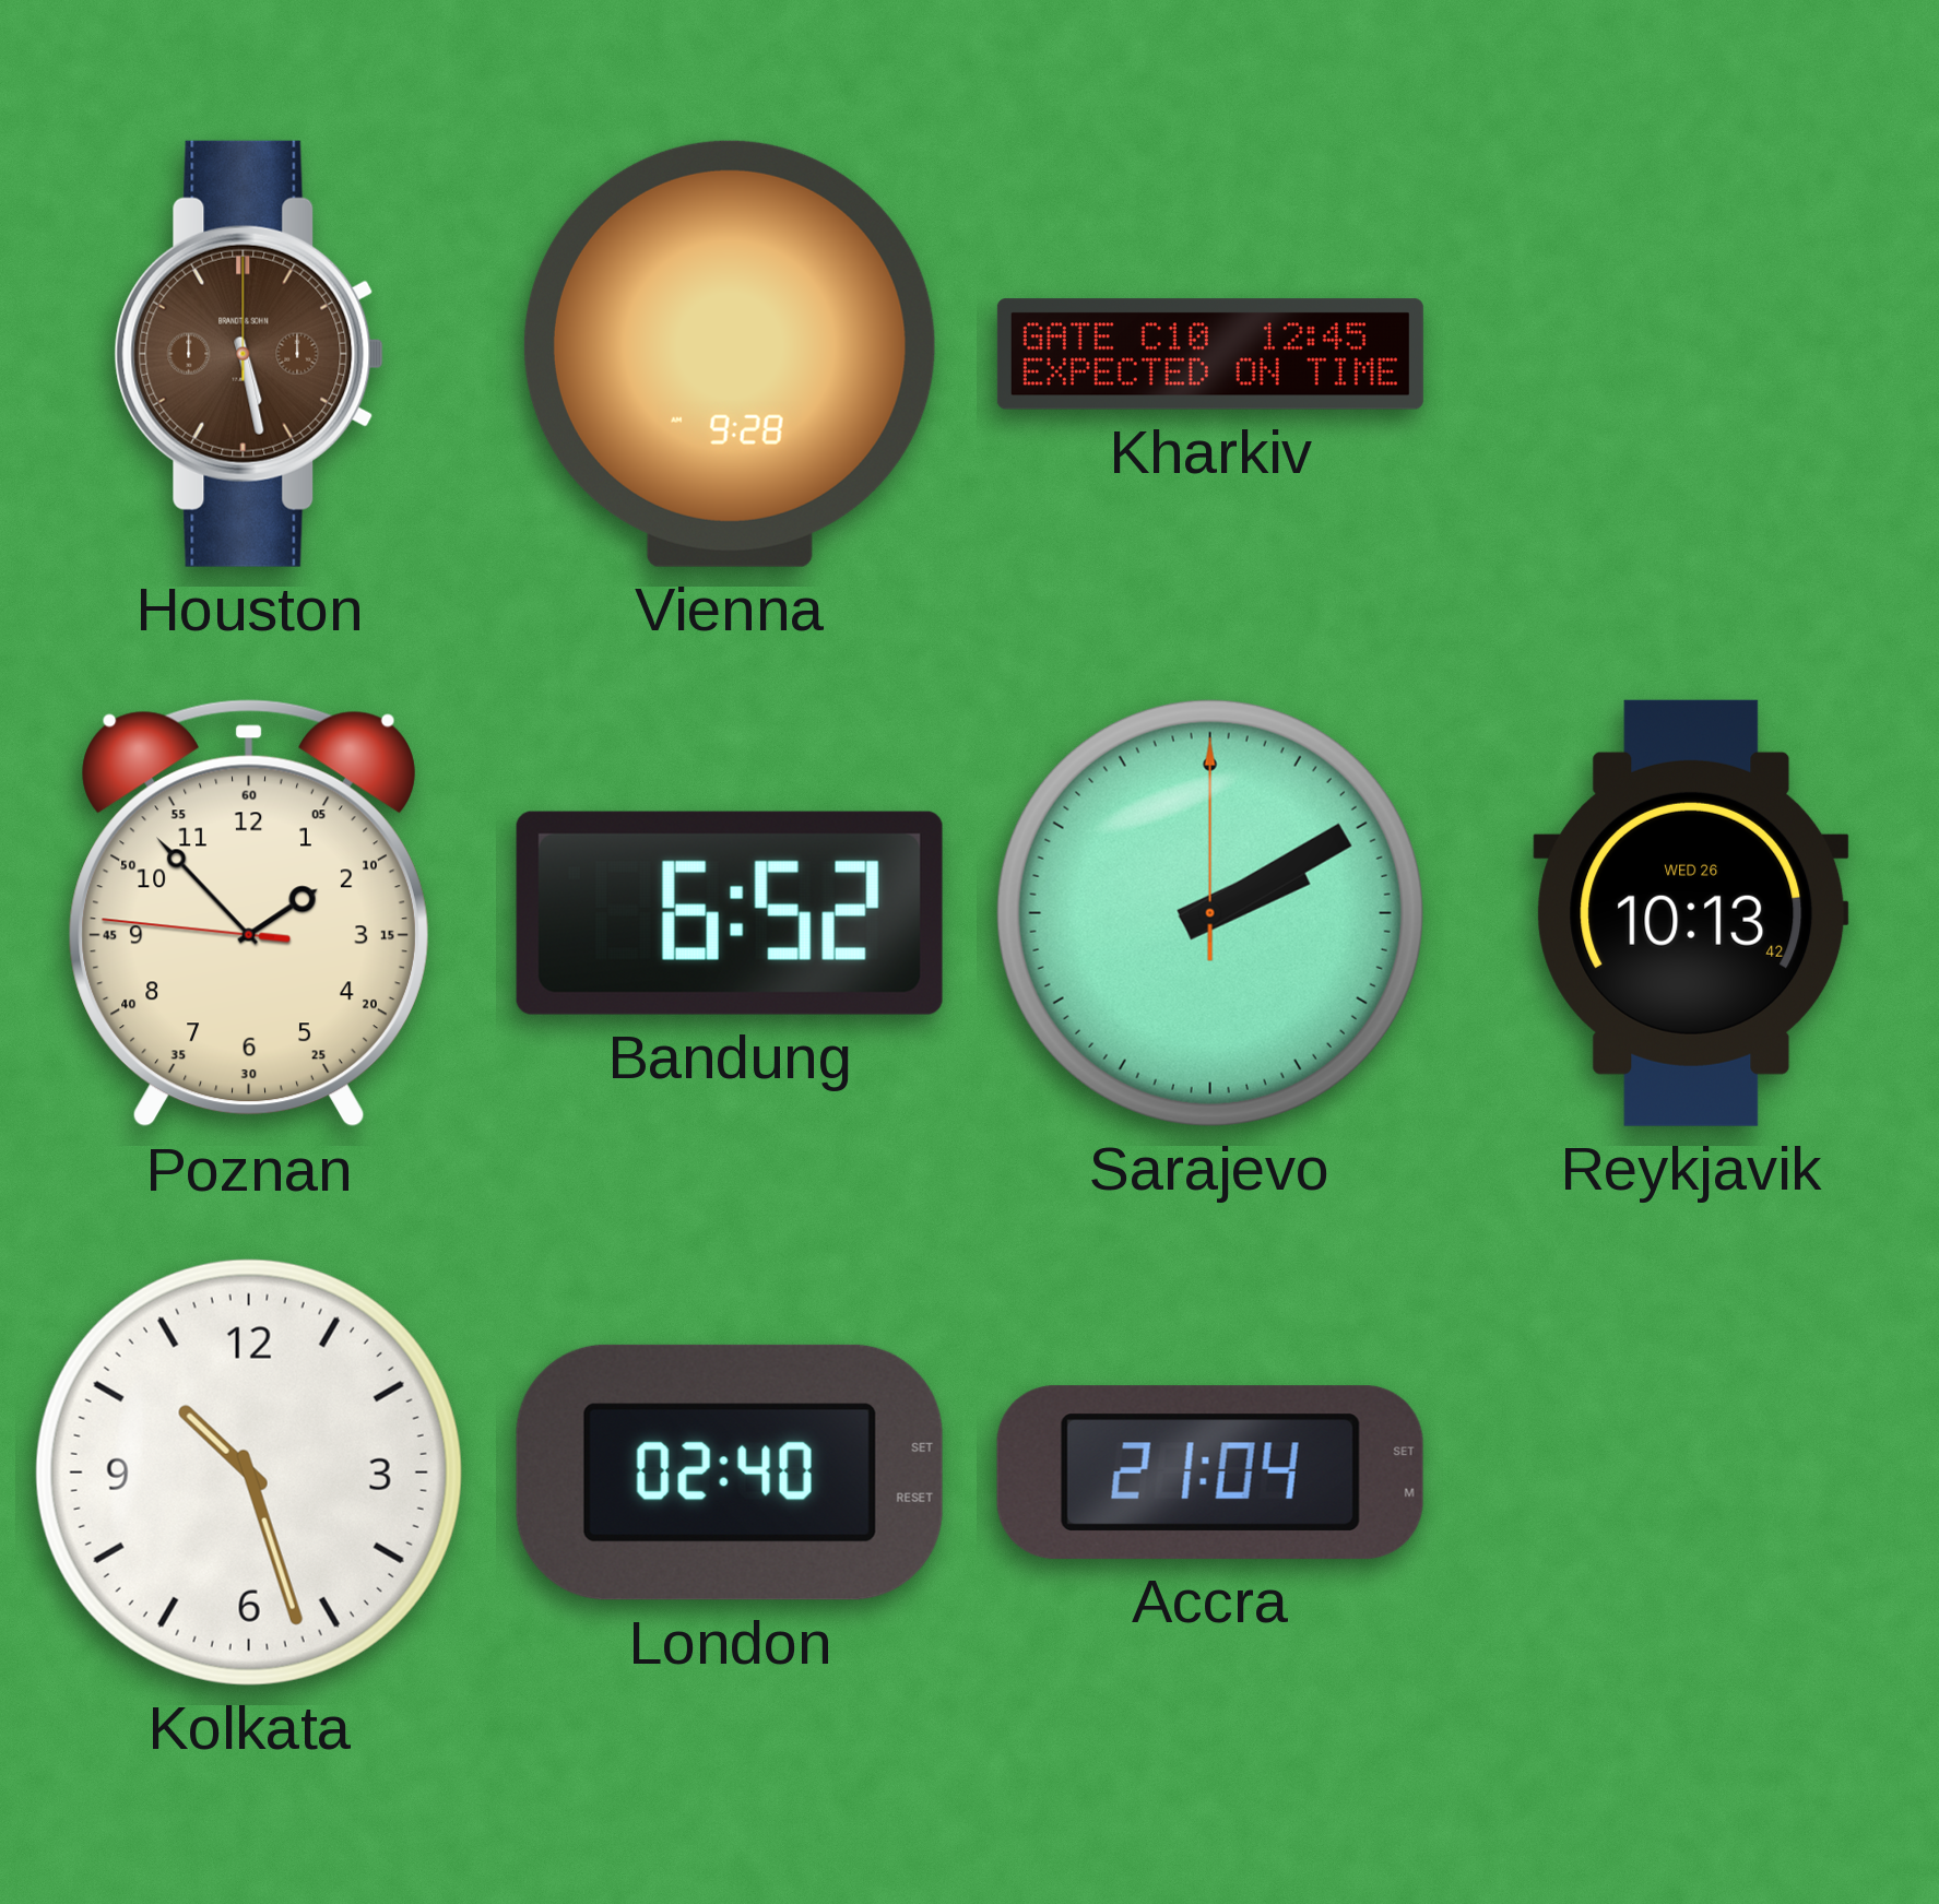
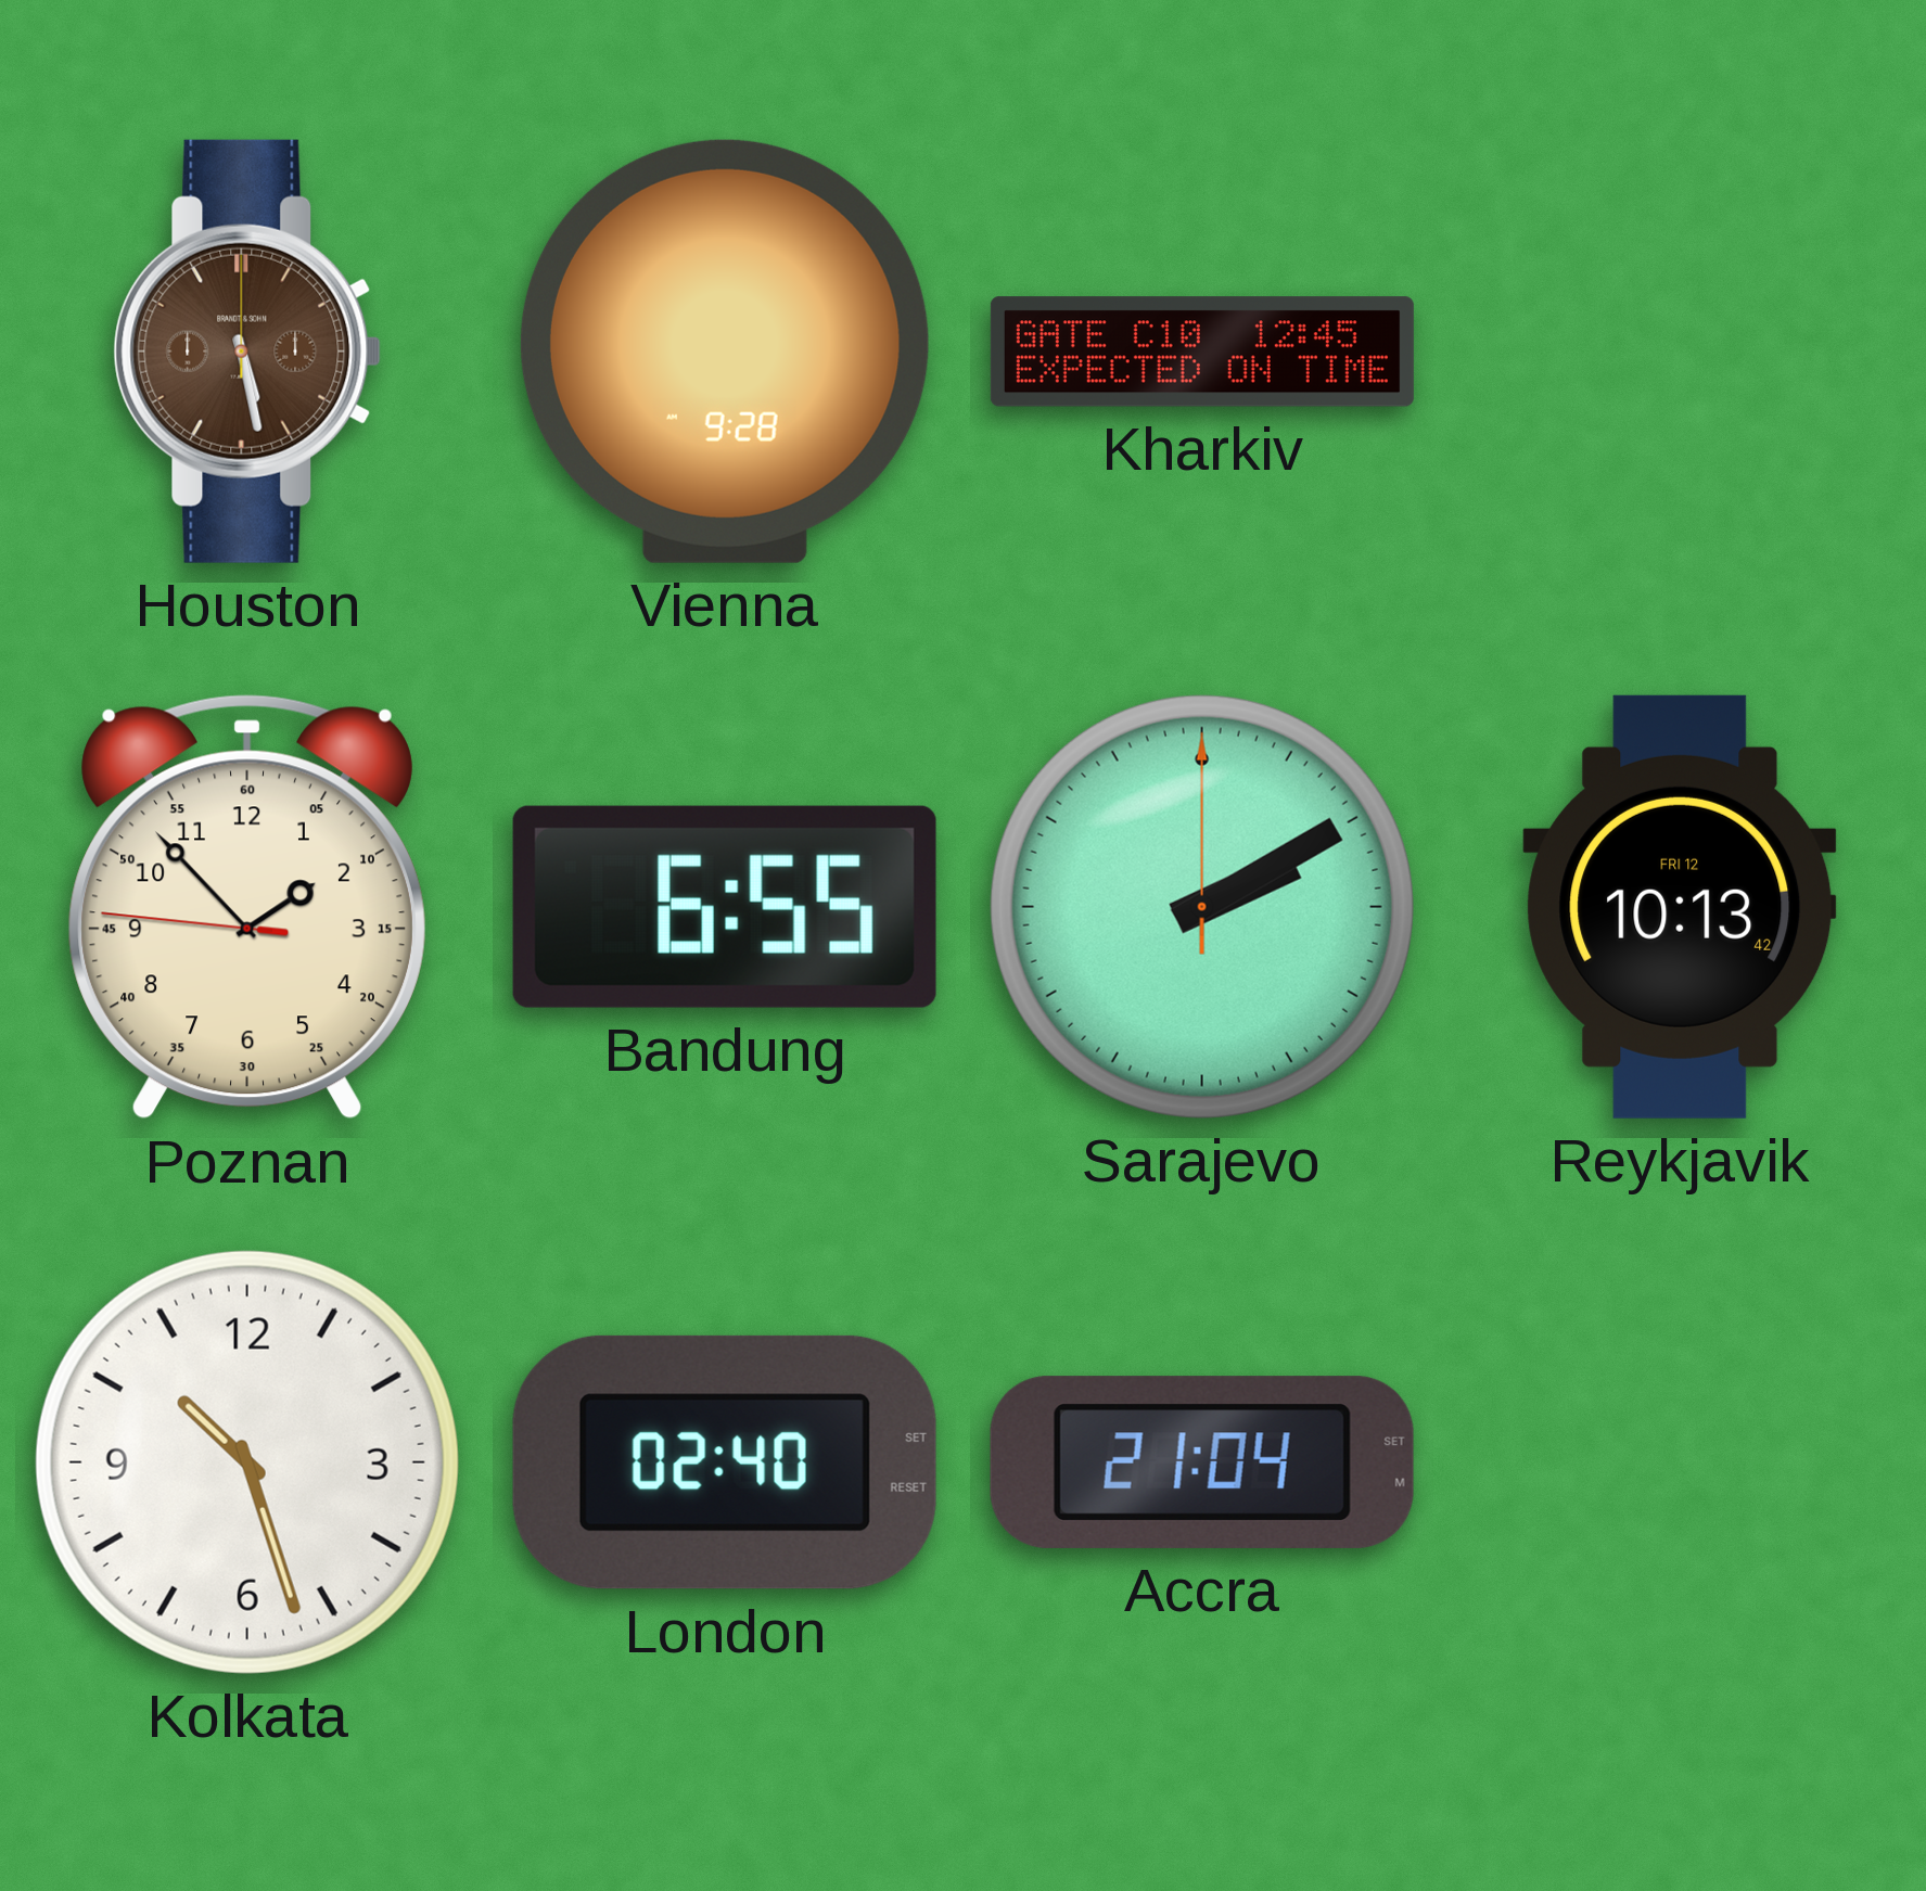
Bandung: 6:52 -> 6:55 (725, 907)
Reykjavik date: WED 26 -> FRI 12 (1680, 907)
